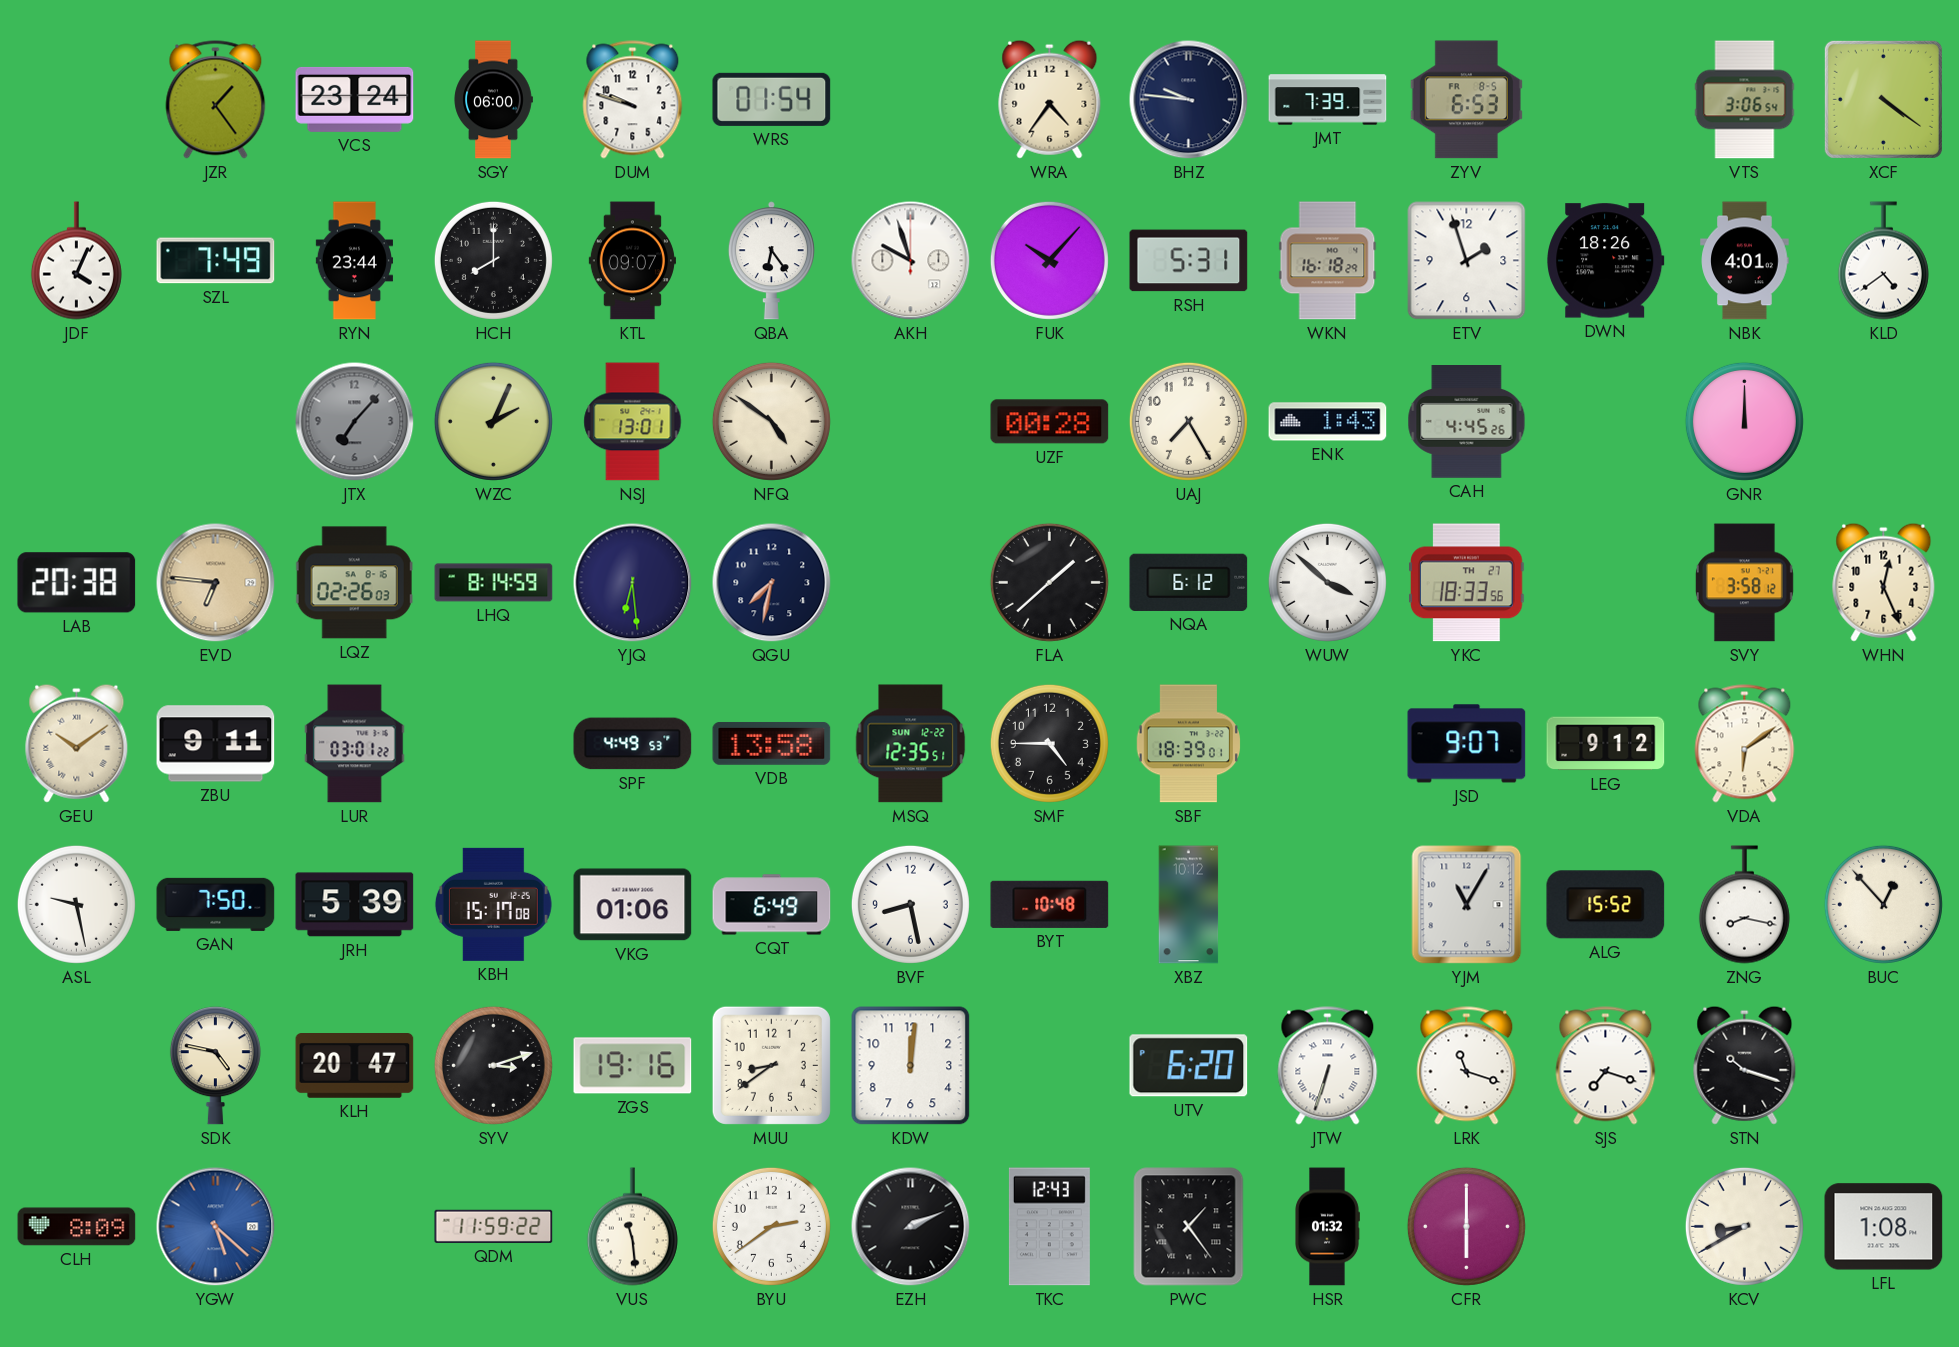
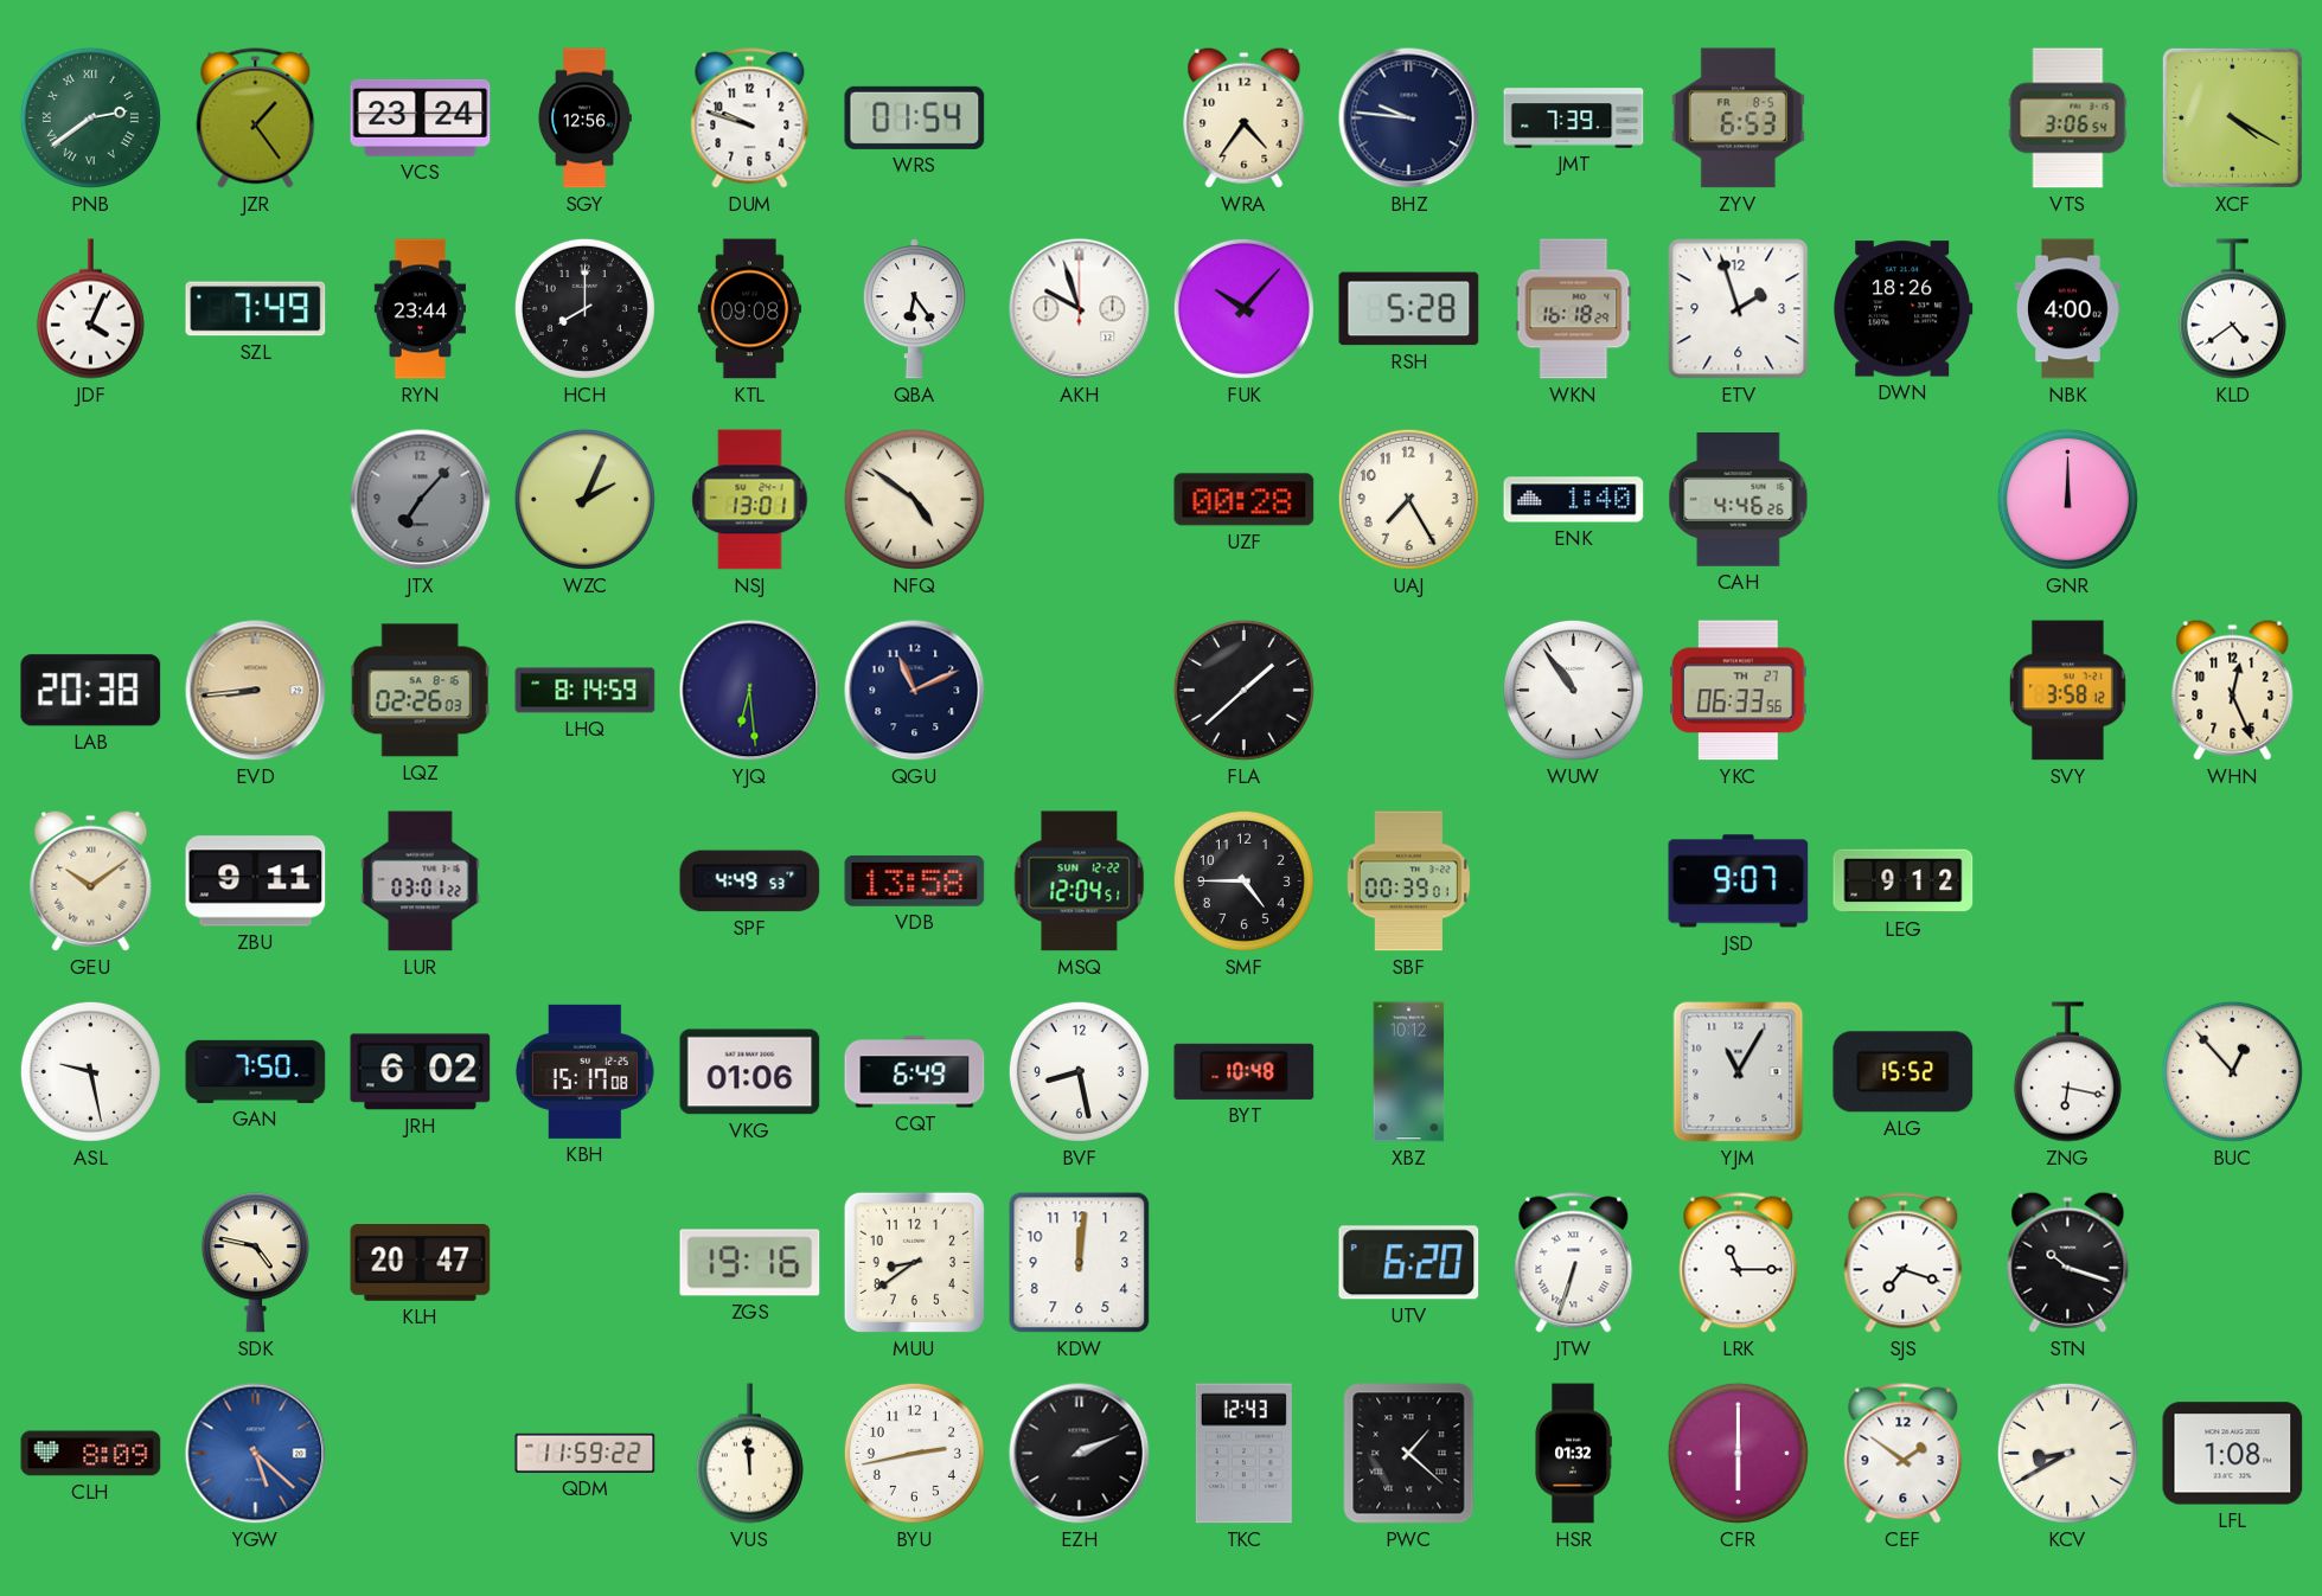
PNB: none -> 2:39 (90, 117)
SGY: 06:00 -> 12:56 (584, 118)
XCF: 4:21 -> 4:20 (2232, 117)
KTL: 09:07 -> 09:08 (749, 309)
RSH: 5:31 -> 5:28 (1409, 309)
NBK: 4:01 -> 4:00 (2068, 309)
ENK: 1:43 -> 1:40 (1574, 500)
CAH: 4:45 -> 4:46 (1739, 500)
EVD: 6:46 -> 8:44 (256, 691)
QGU: 7:32 -> 11:11 (915, 691)
NQA: 6:12 -> none (1189, 582)
WUW: 3:52 -> 10:54 (1573, 690)
YKC: 18:33 -> 06:33 (1739, 691)
MSQ: 12:35 -> 12:04 (1080, 882)
SBF: 18:39 -> 00:39 (1408, 882)
VDA: 6:09 -> none (1745, 744)
JRH: 5:39 -> 6:02 (421, 1072)
ZNG: 8:17 -> 6:17 (2067, 1072)
SYV: 3:12 -> none (493, 1065)
LRK: 11:18 -> 11:15 (1739, 1263)
VUS: 11:29 -> 11:59 (749, 1454)
BYU: 2:39 -> 2:43 (914, 1453)
PWC: 1:24 -> 1:22 (1409, 1454)
CEF: none -> 1:51 (1904, 1454)
